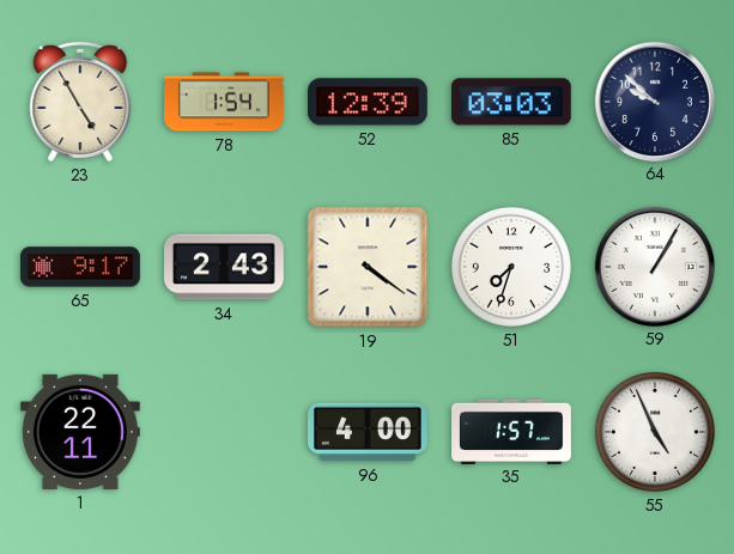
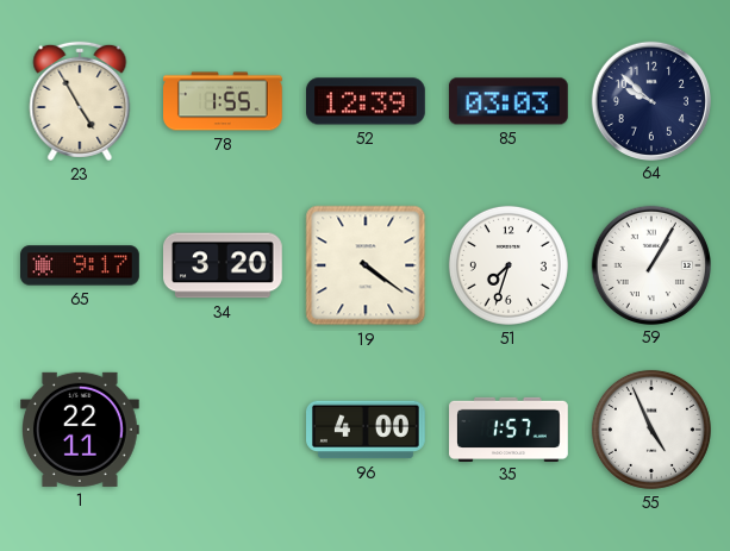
78: 1:54 -> 1:55 (224, 101)
34: 2:43 -> 3:20 (224, 265)
